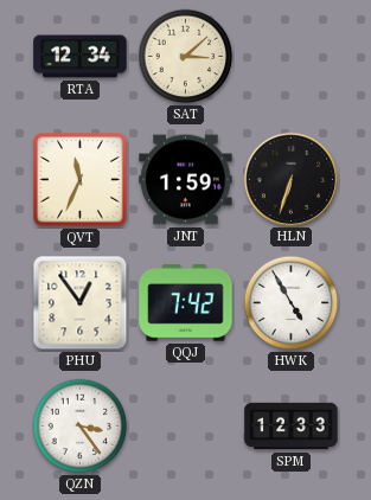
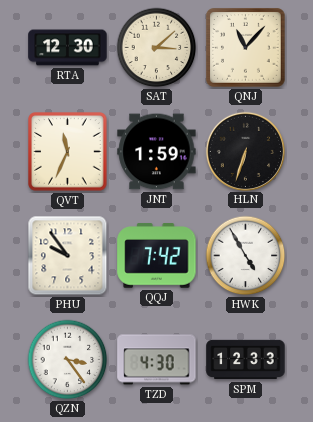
RTA: 12:34 -> 12:30 (68, 48)
QNJ: none -> 11:07 (246, 48)
PHU: 12:54 -> 9:54 (68, 256)
TZD: none -> 4:30 (157, 360)
